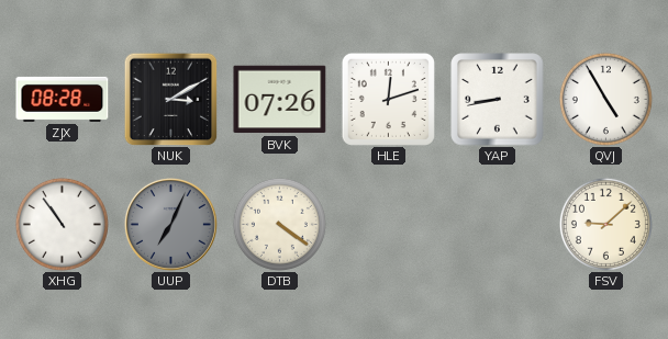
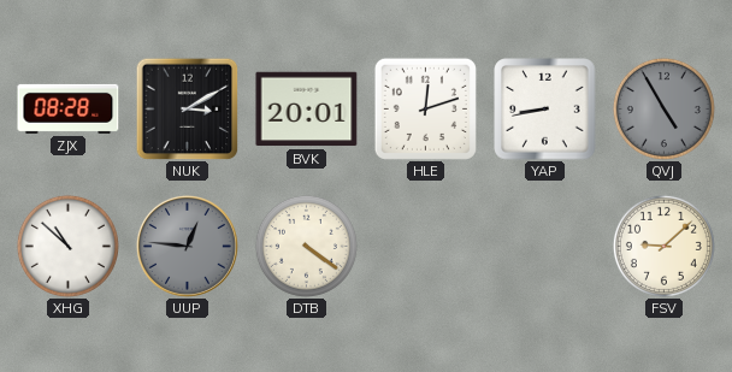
BVK: 07:26 -> 20:01 (307, 110)
QVJ dial: white -> grey (663, 108)
XHG: 10:54 -> 10:52 (67, 246)
UUP: 7:04 -> 12:46 (187, 246)
